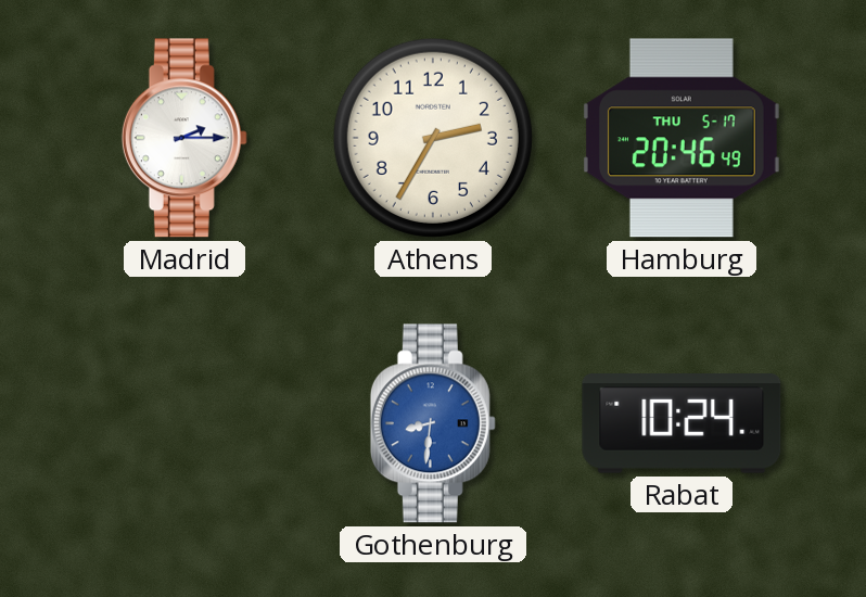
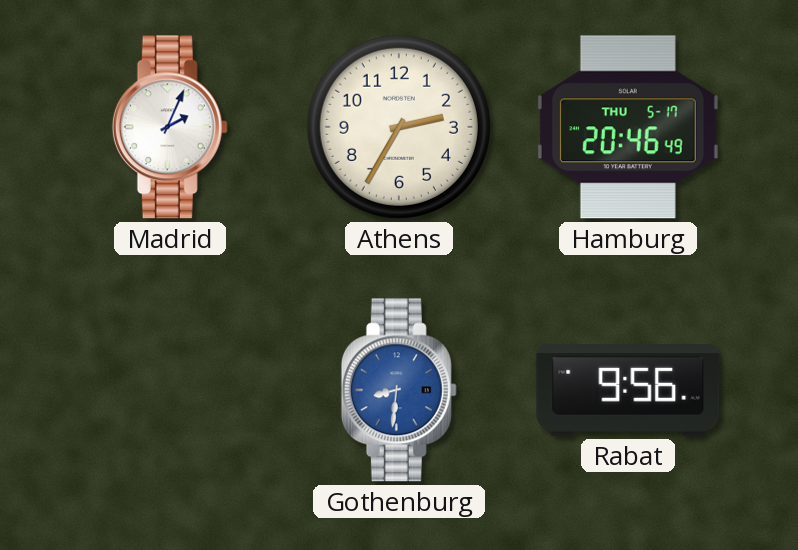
Madrid: 2:15 -> 2:04 (170, 127)
Rabat: 10:24 -> 9:56 (628, 390)
